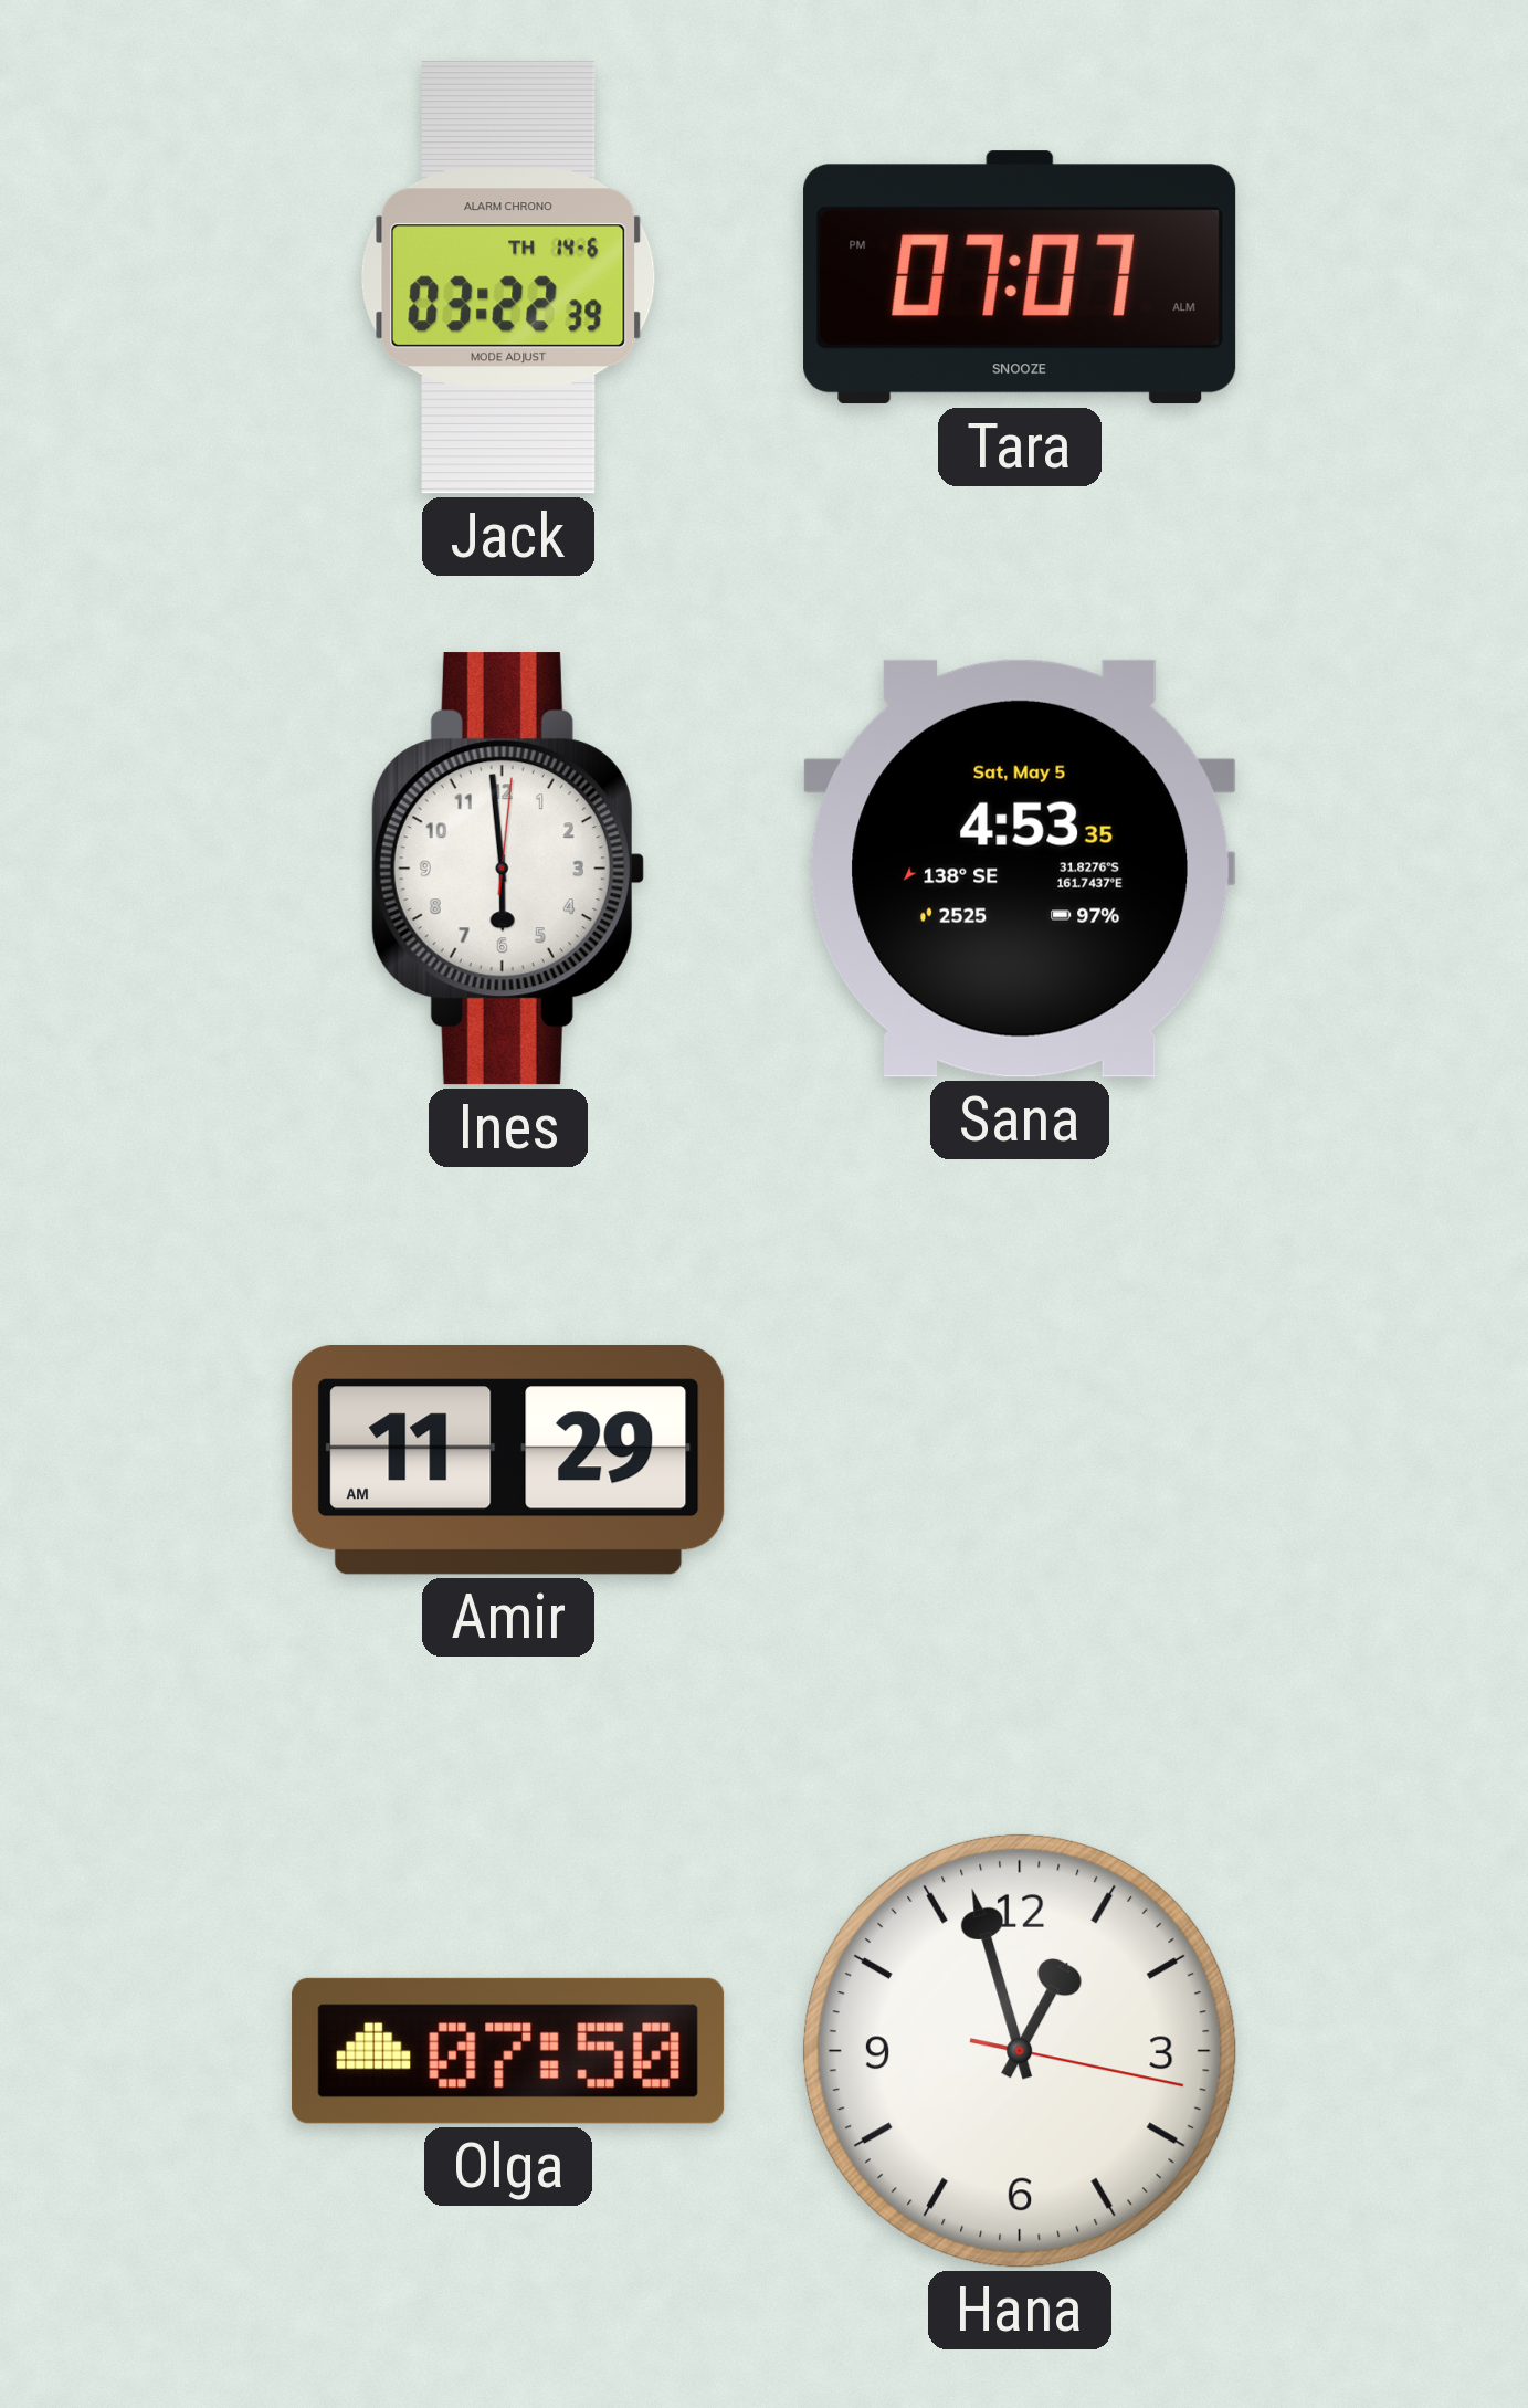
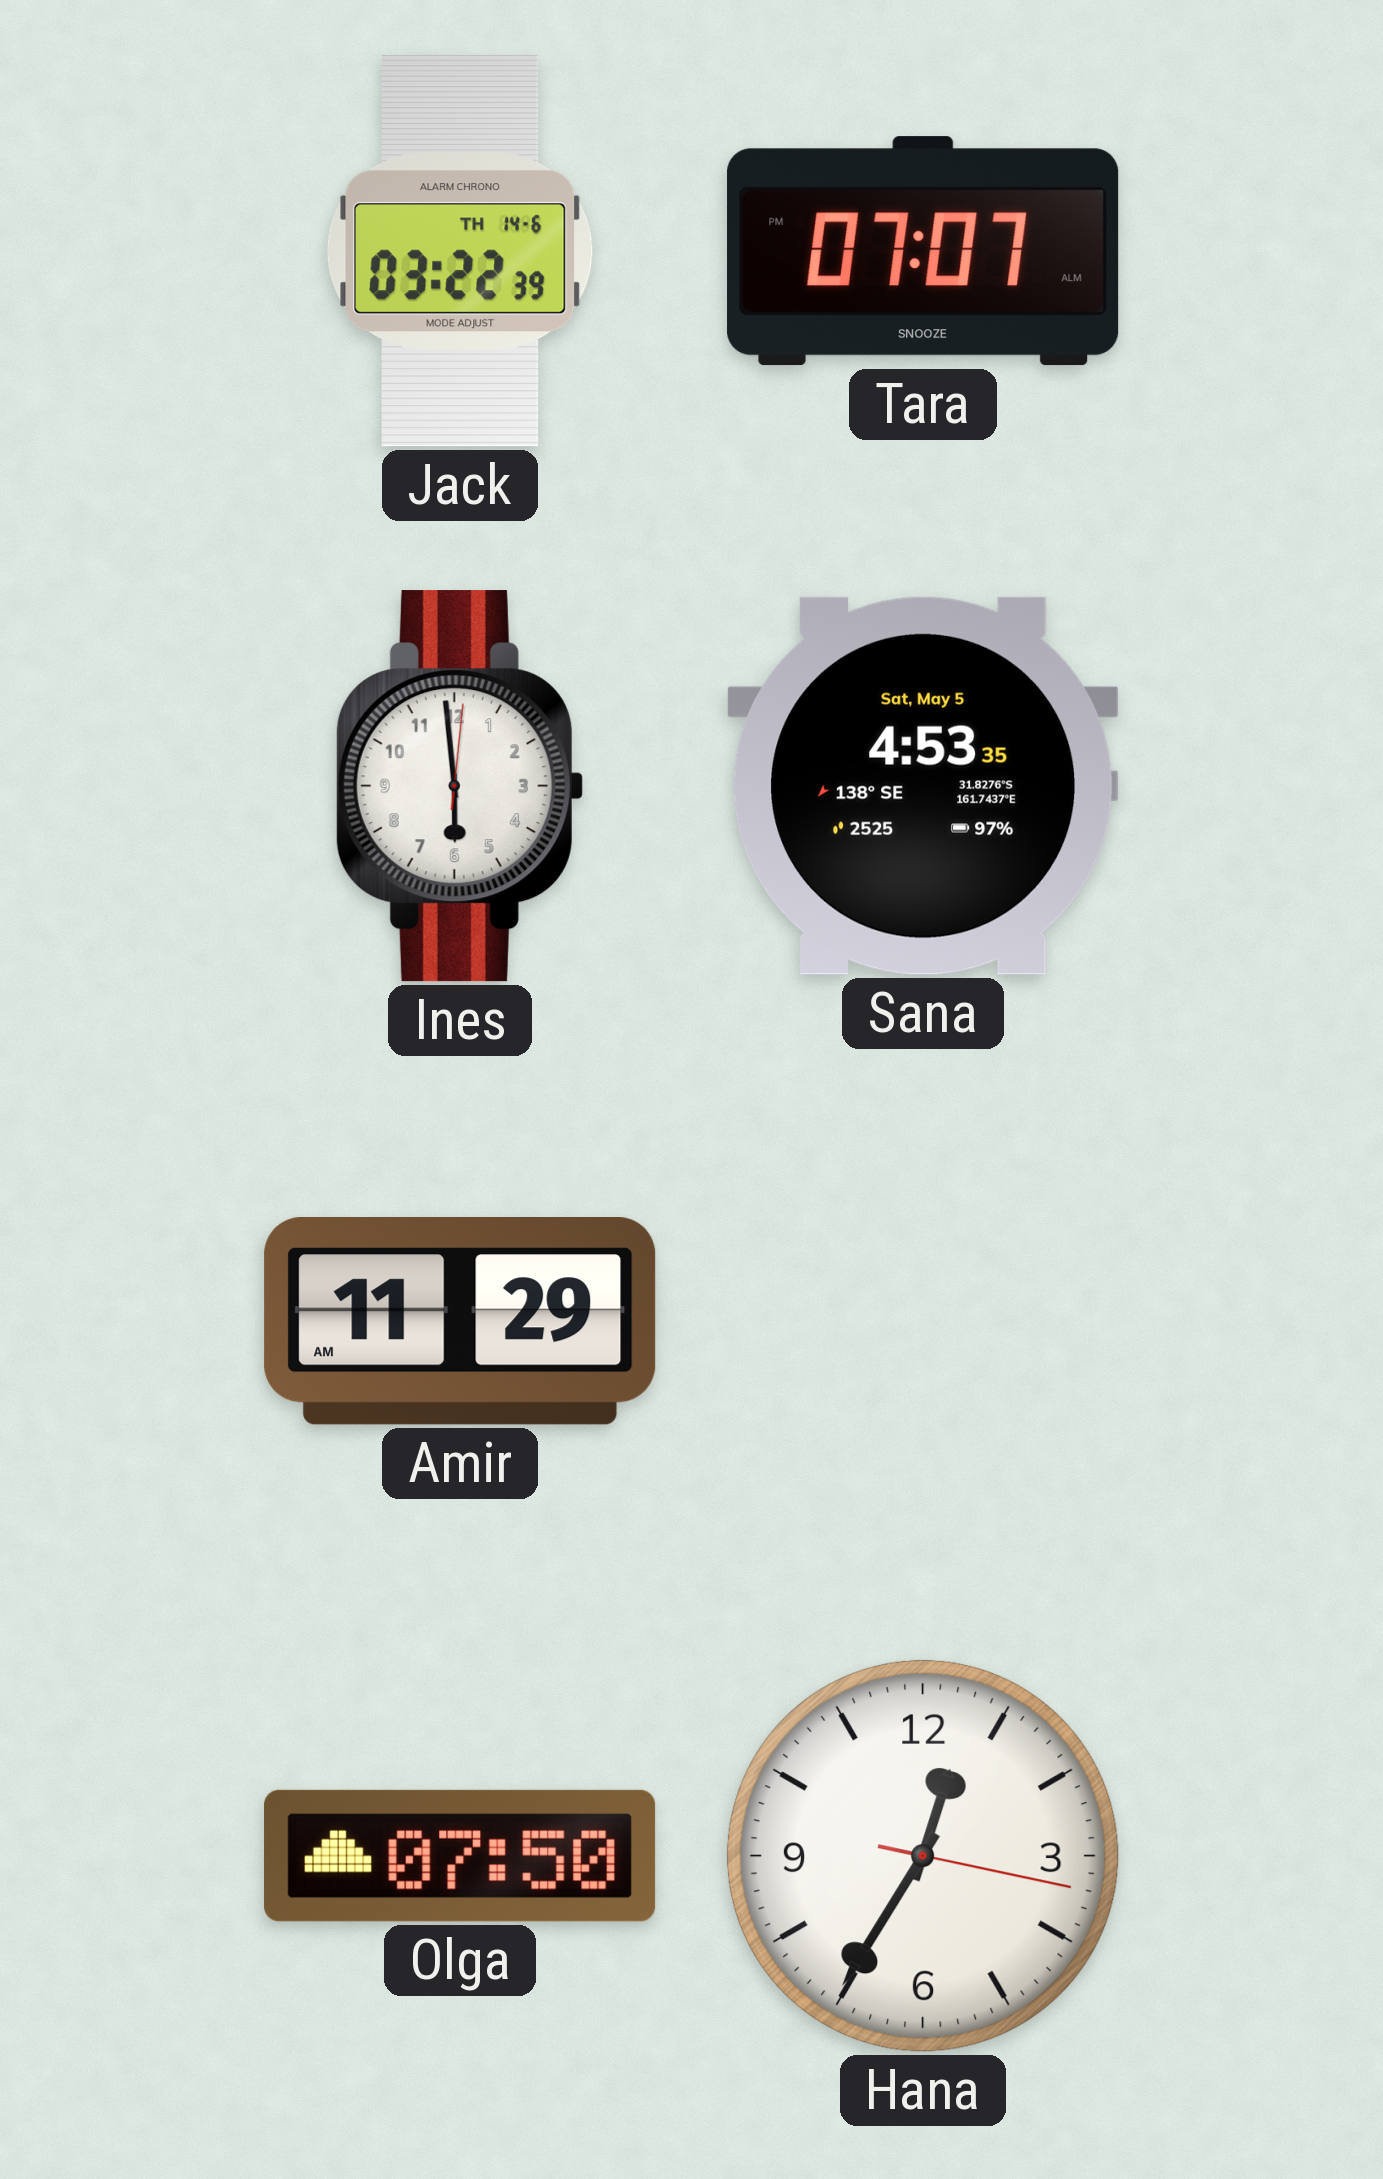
Hana: 12:57 -> 12:35 (923, 1856)
